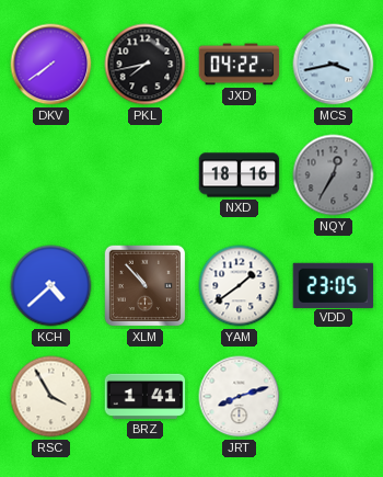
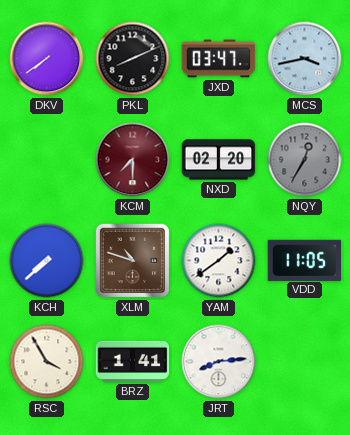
PKL: 7:43 -> 8:11 (133, 59)
JXD: 04:22 -> 03:47 (219, 59)
KCM: none -> 7:30 (133, 160)
NXD: 18:16 -> 02:20 (219, 160)
KCH: 4:38 -> 7:38 (47, 261)
XLM: 10:53 -> 10:48 (133, 261)
VDD: 23:05 -> 11:05 (305, 260)
JRT: 8:12 -> 8:14 (219, 362)
